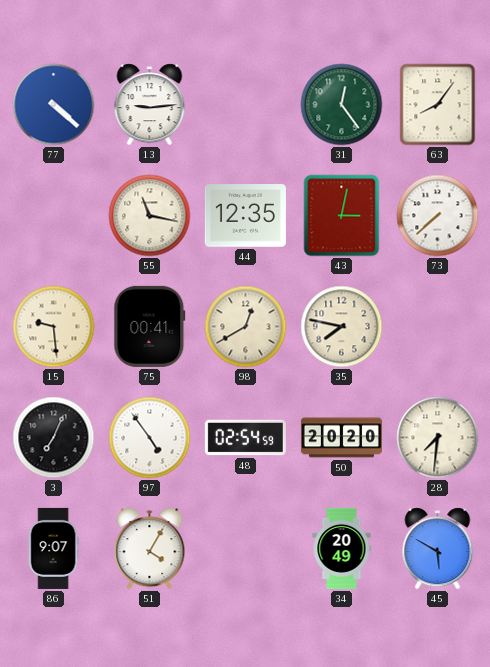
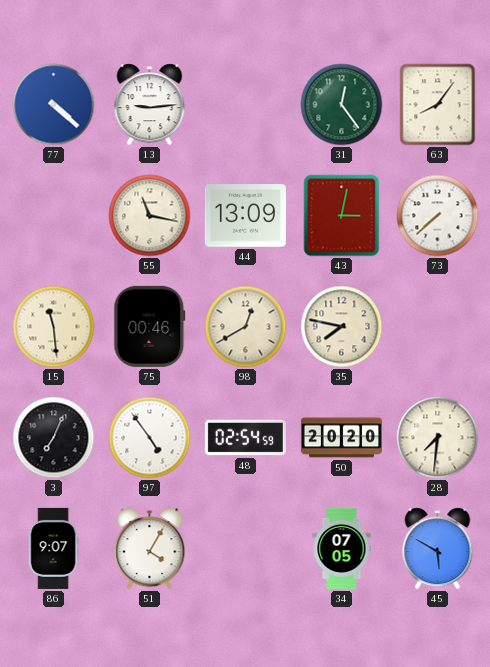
44: 12:35 -> 13:09 (245, 216)
15: 9:29 -> 11:29 (54, 327)
75: 00:41 -> 00:46 (150, 326)
34: 20:49 -> 07:05 (342, 548)
